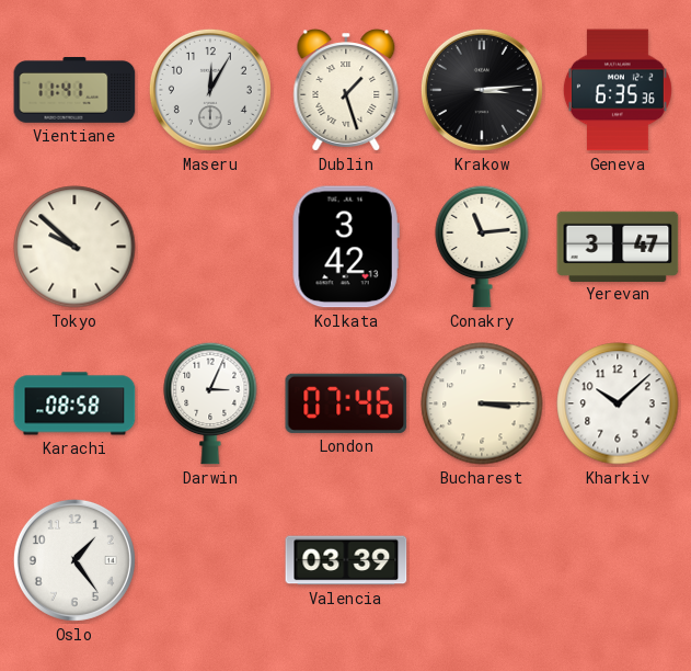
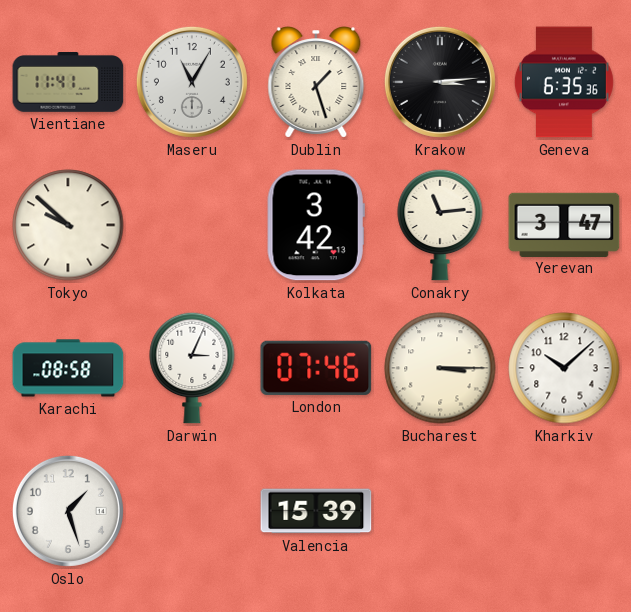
Maseru: 12:05 -> 11:05 (192, 82)
Oslo: 1:24 -> 1:27 (68, 511)
Valencia: 03:39 -> 15:39 (316, 511)
